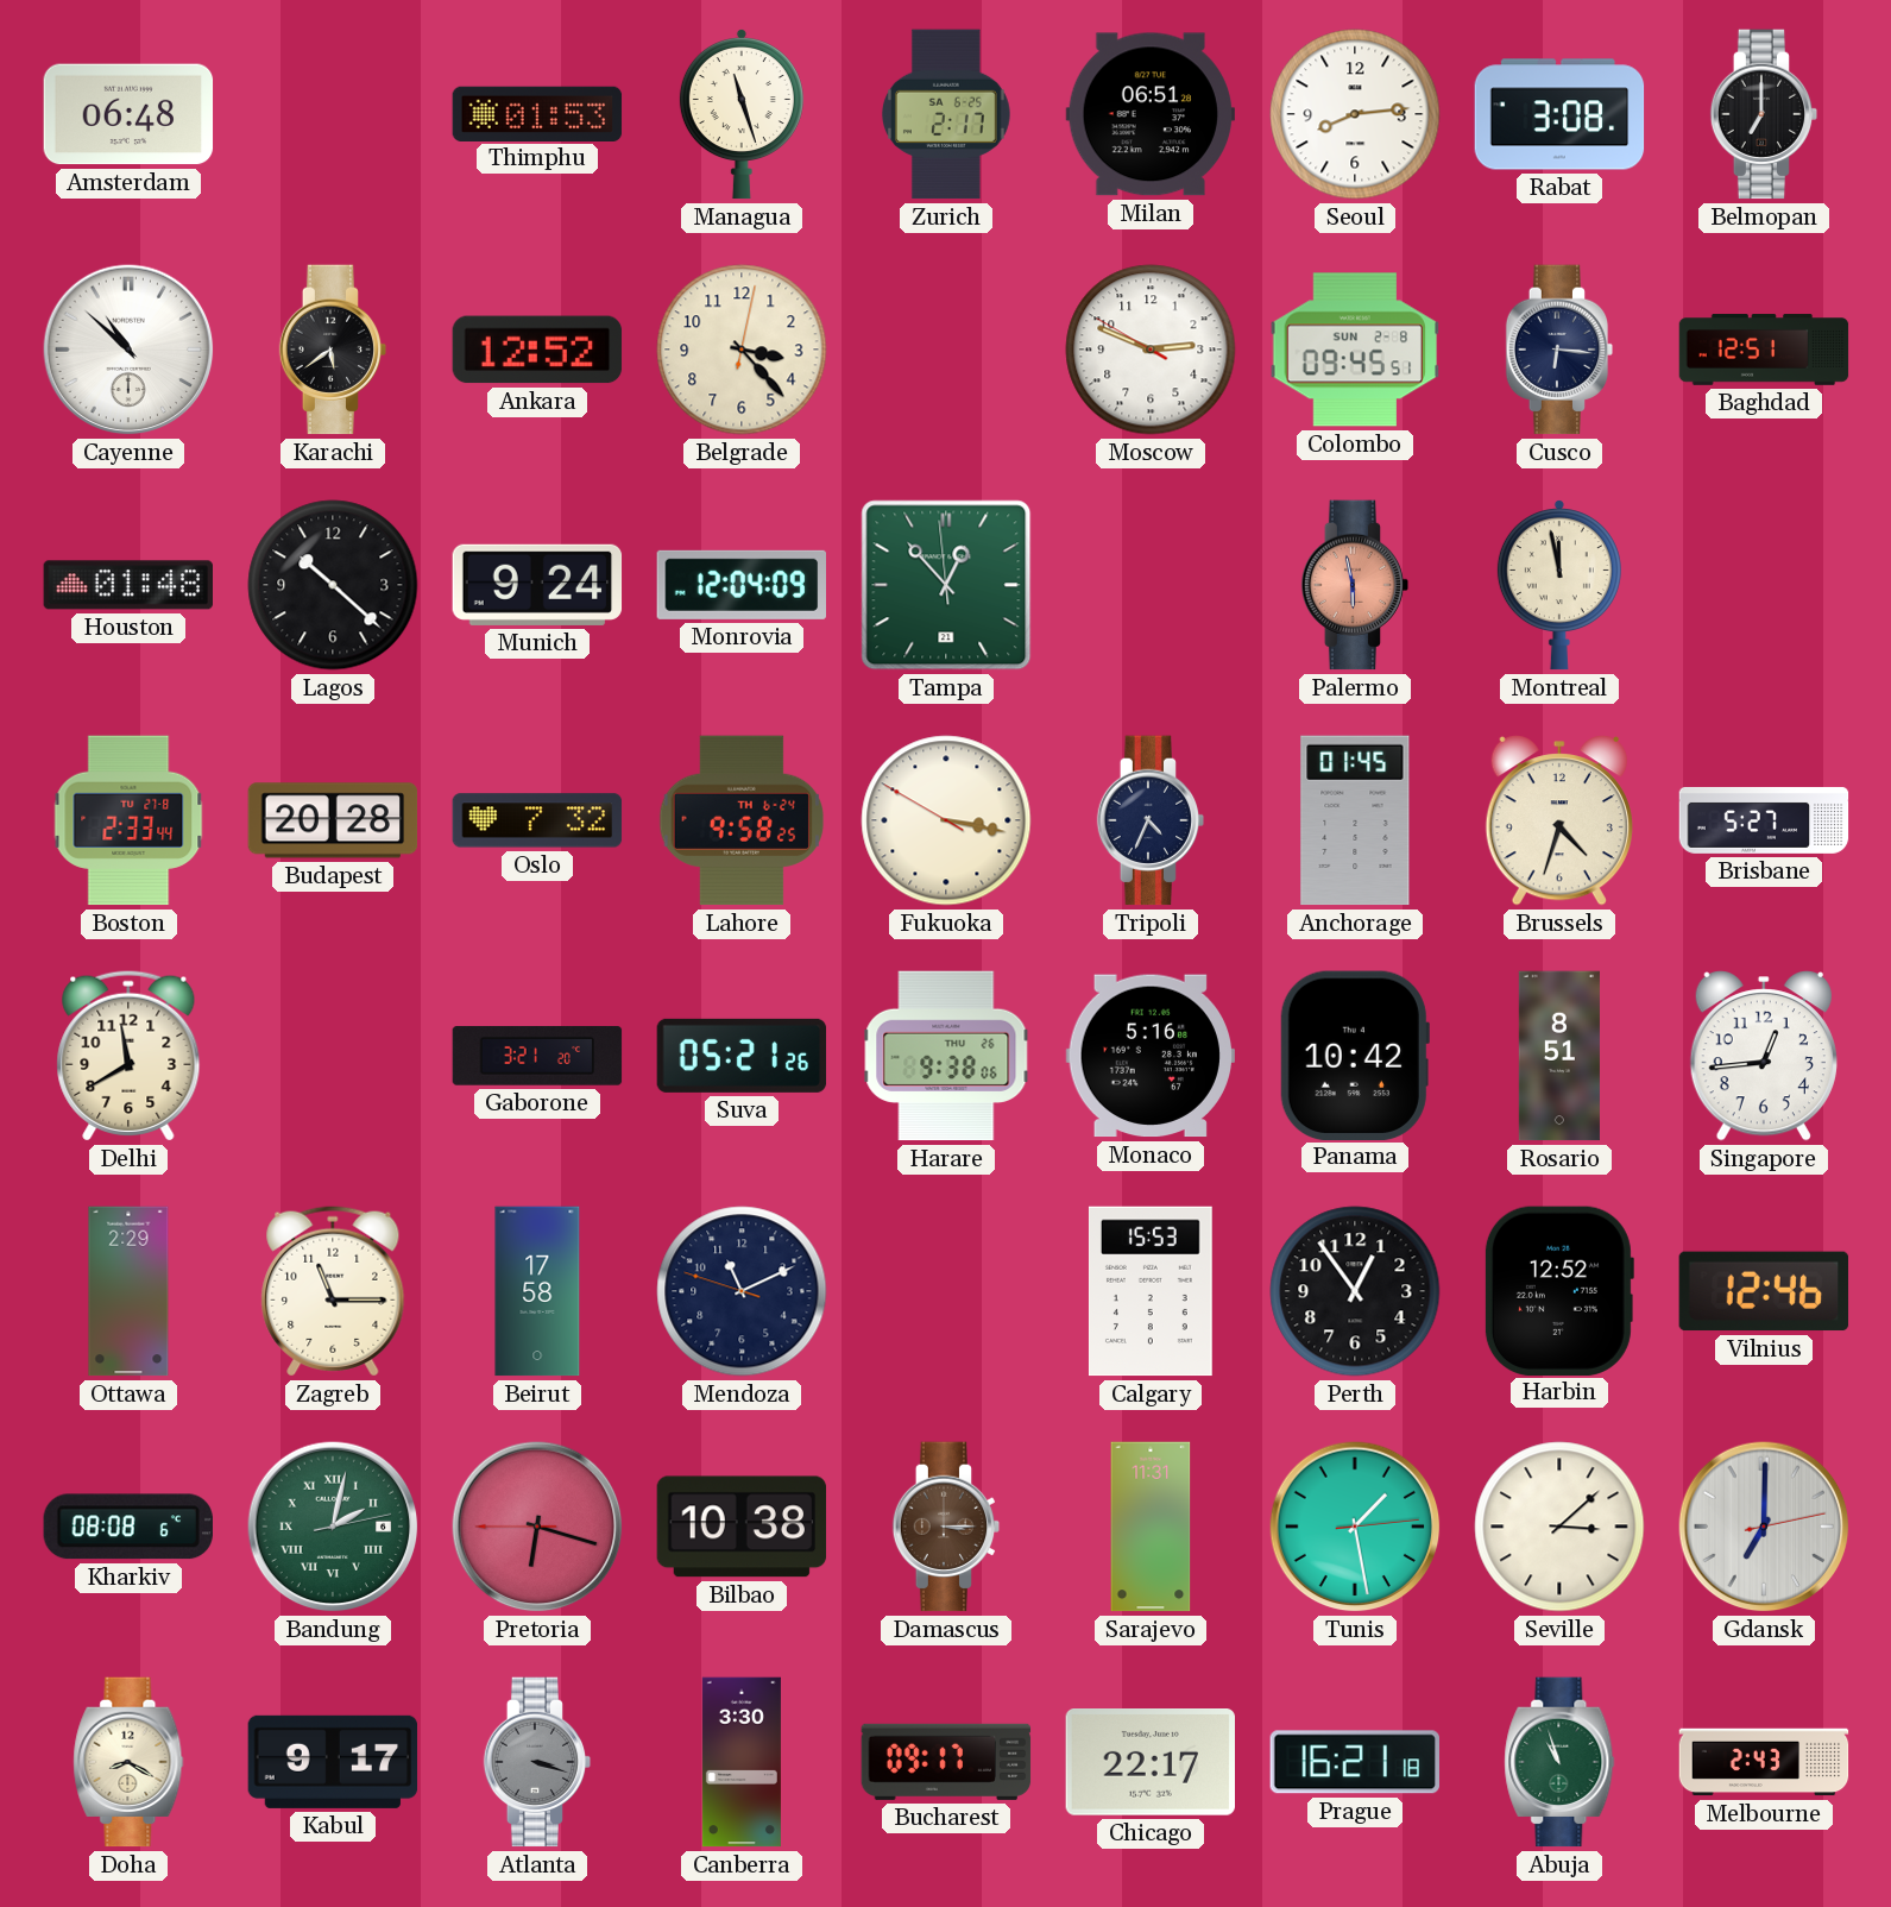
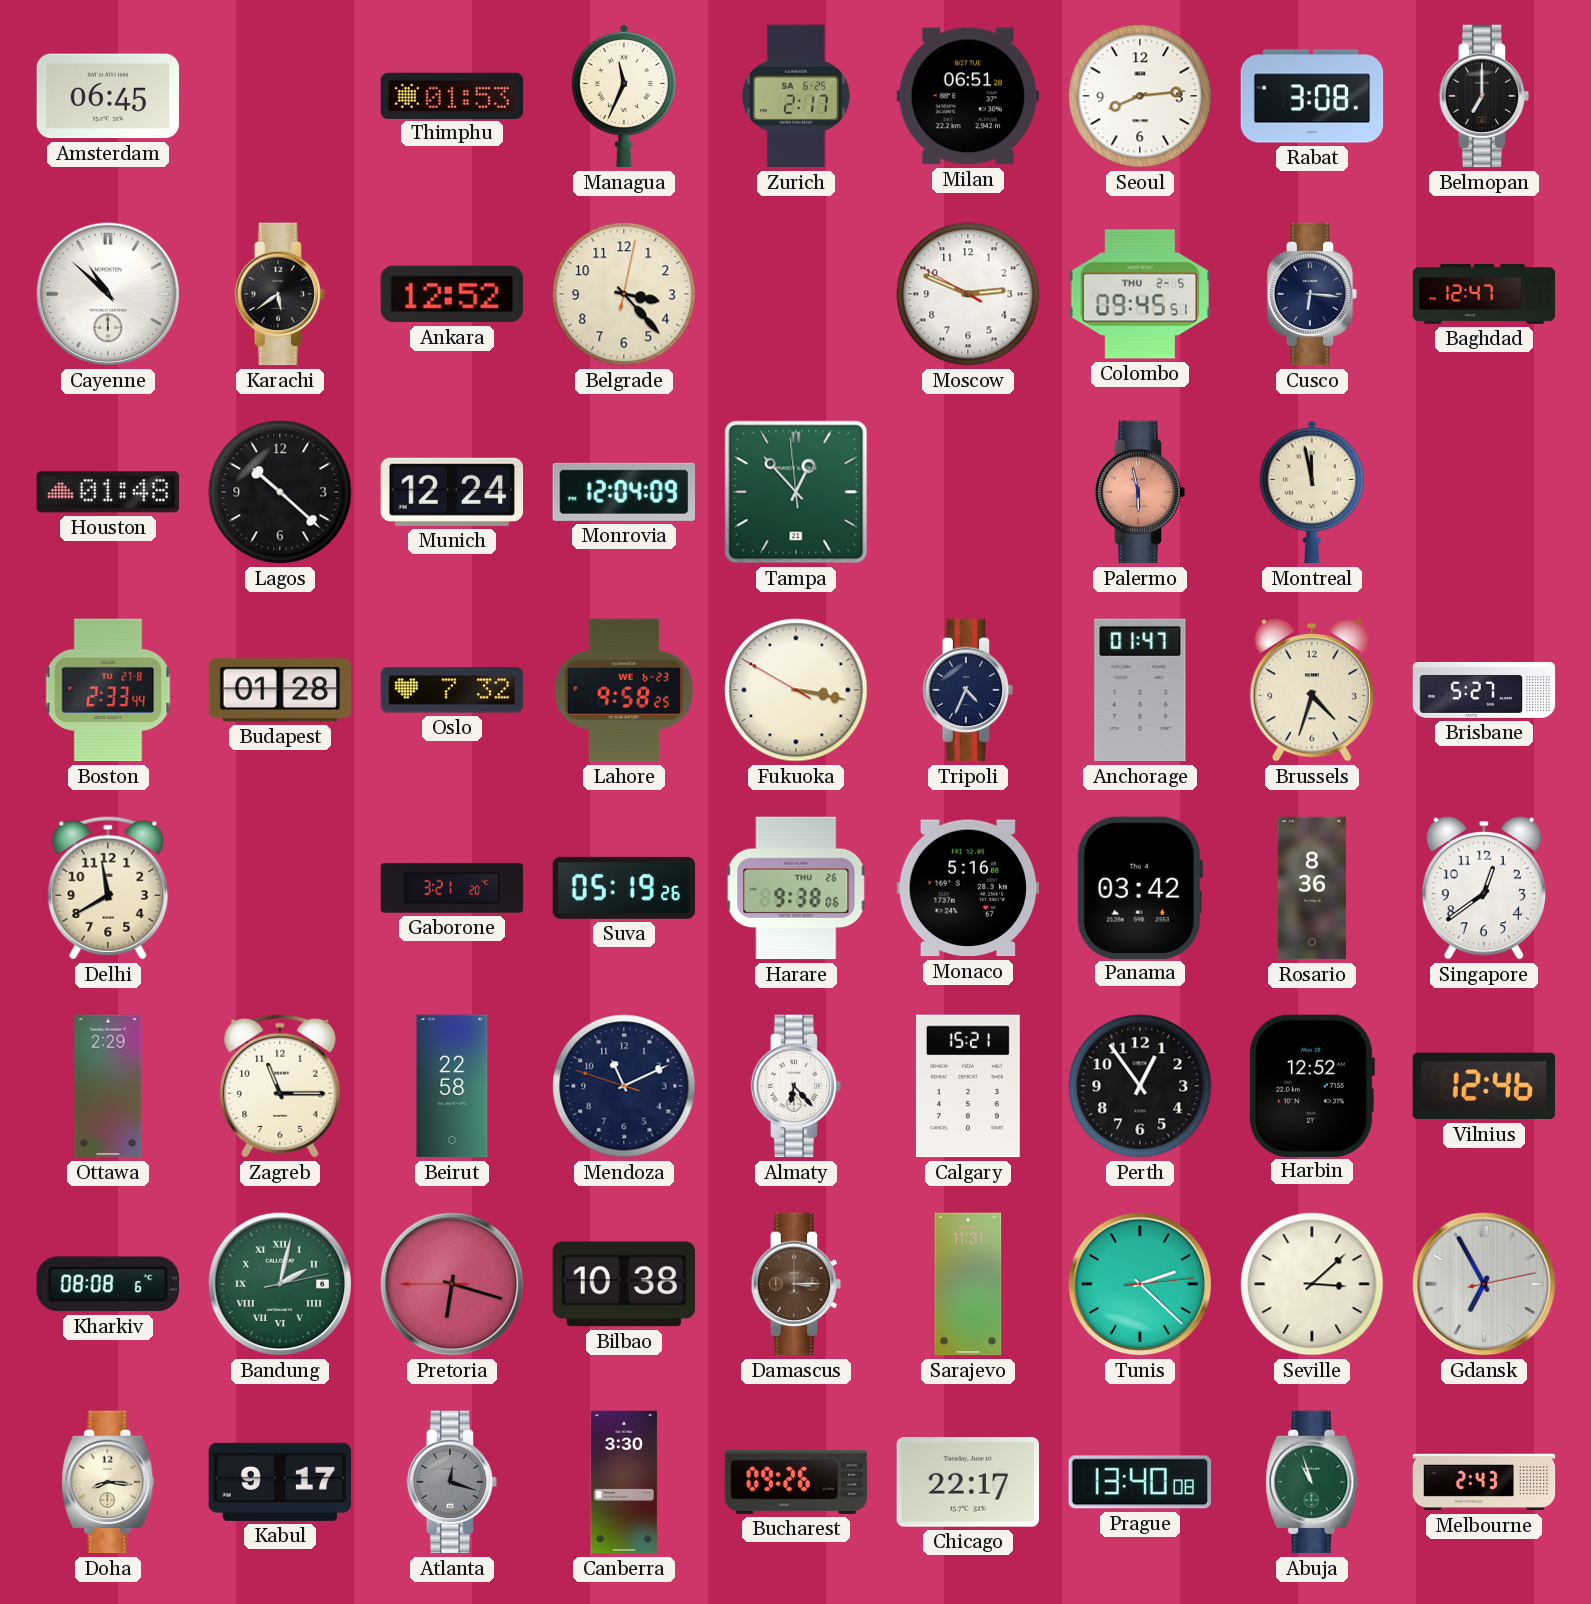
Amsterdam: 06:48 -> 06:45 (108, 96)
Managua: 11:27 -> 11:34 (624, 96)
Colombo date: SUN 2-8 -> THU 2-5 (1140, 294)
Baghdad: 12:51 -> 12:47 (1484, 294)
Munich: 9:24 -> 12:24 (452, 492)
Budapest: 20:28 -> 01:28 (280, 690)
Lahore date: TH 6-24 -> WE 6-23 (624, 690)
Anchorage: 01:45 -> 01:47 (1140, 690)
Suva: 05:21 -> 05:19 (624, 888)
Panama: 10:42 -> 03:42 (1140, 887)
Rosario: 8:51 -> 8:36 (1312, 888)
Singapore: 12:44 -> 12:39 (1484, 888)
Beirut: 17:58 -> 22:58 (452, 1086)
Almaty: none -> 6:23 (796, 1086)
Calgary: 15:53 -> 15:21 (968, 1086)
Tunis: 1:28 -> 2:22 (1140, 1284)
Gdansk: 7:00 -> 6:55 (1484, 1284)
Doha: 8:20 -> 8:16 (108, 1482)
Atlanta: 3:18 -> 12:18 (452, 1482)
Bucharest: 09:17 -> 09:26 (796, 1482)
Prague: 16:21 -> 13:40 (1140, 1482)
